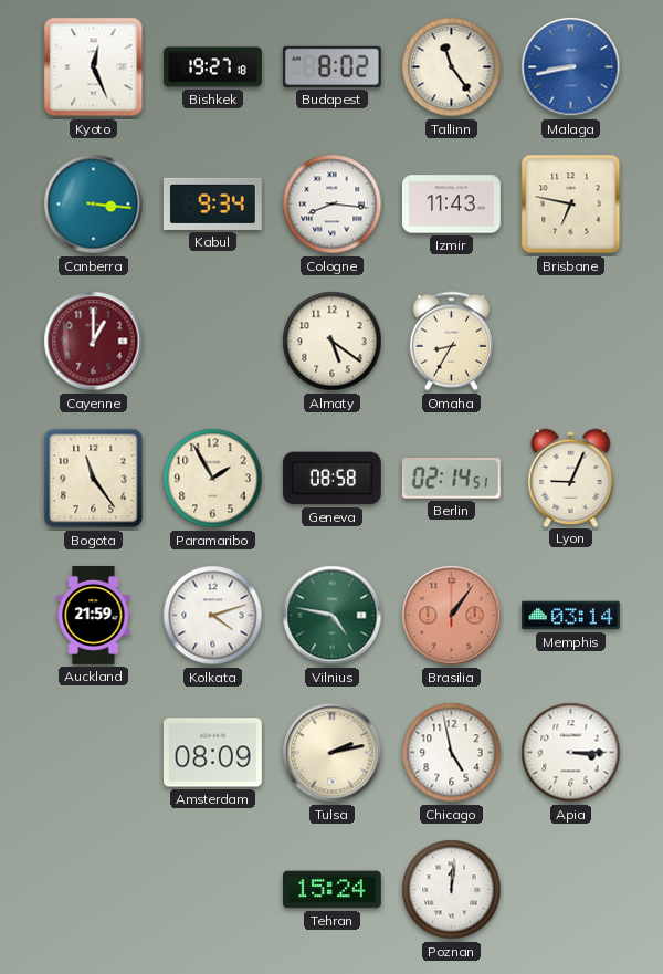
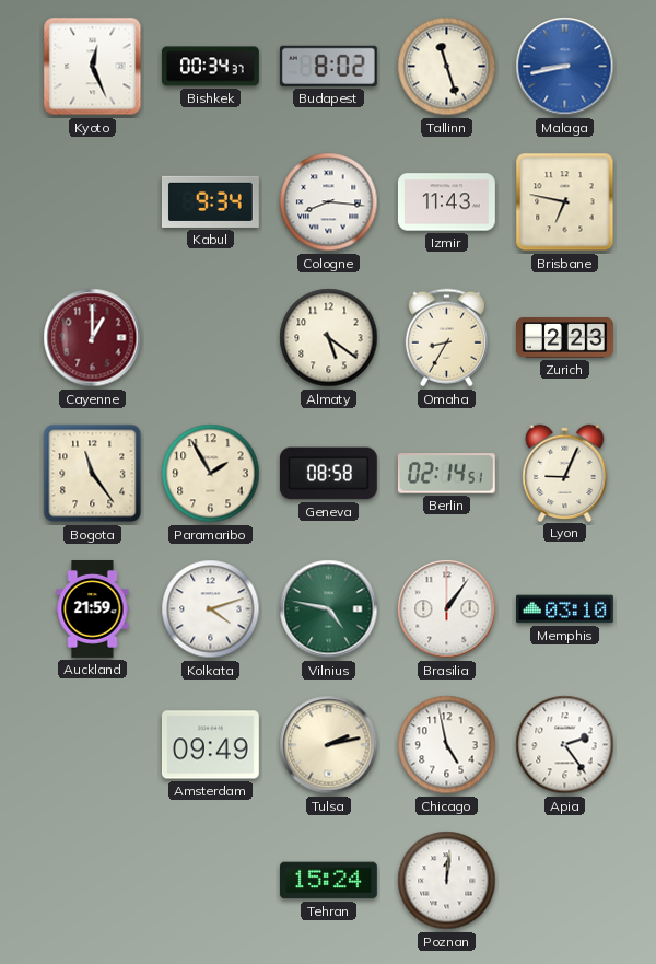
Bishkek: 19:27 -> 00:34 (211, 67)
Tallinn: 11:24 -> 11:27 (447, 67)
Canberra: 3:16 -> none (94, 205)
Zurich: none -> 2:23 (565, 338)
Brasilia dial: salmon -> white (447, 609)
Memphis: 03:14 -> 03:10 (565, 609)
Amsterdam: 08:09 -> 09:49 (210, 745)
Apia: 3:15 -> 2:24 (565, 745)
